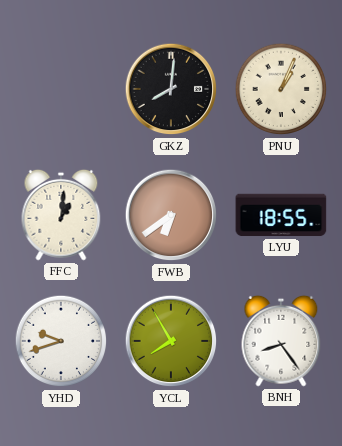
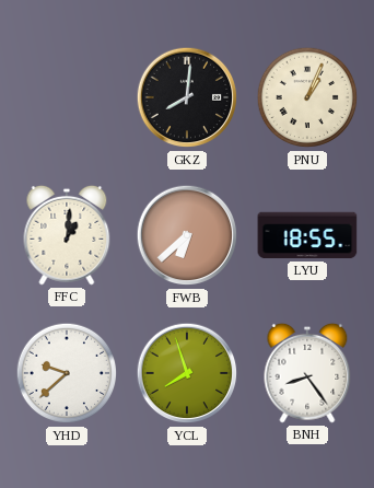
FWB: 6:39 -> 6:38 (187, 235)
YHD: 9:42 -> 9:38 (67, 373)
YCL: 7:55 -> 7:57 (187, 373)
